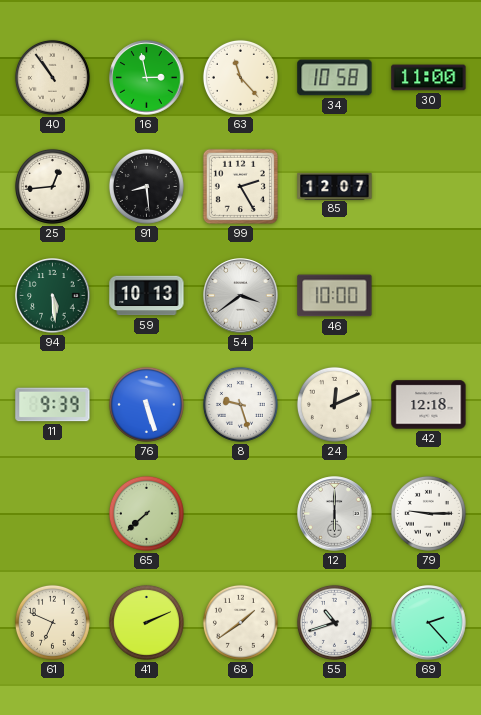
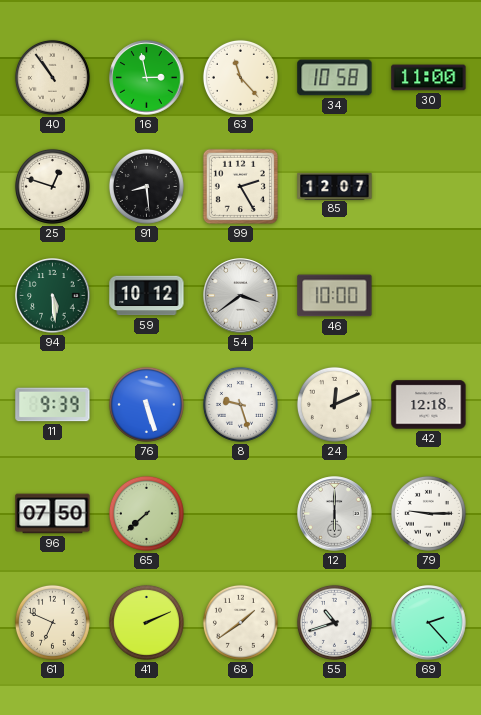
25: 12:44 -> 12:48 (52, 186)
59: 10:13 -> 10:12 (147, 296)
96: none -> 07:50 (53, 514)
